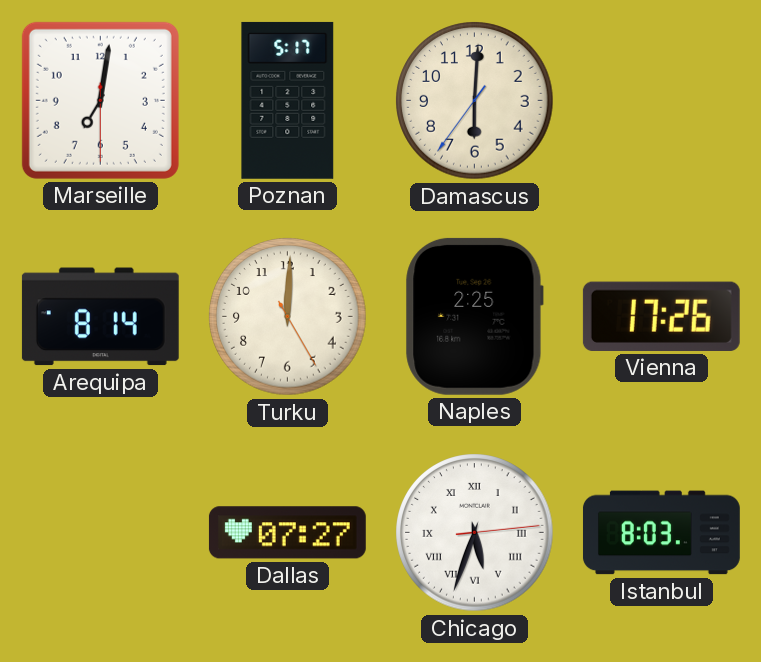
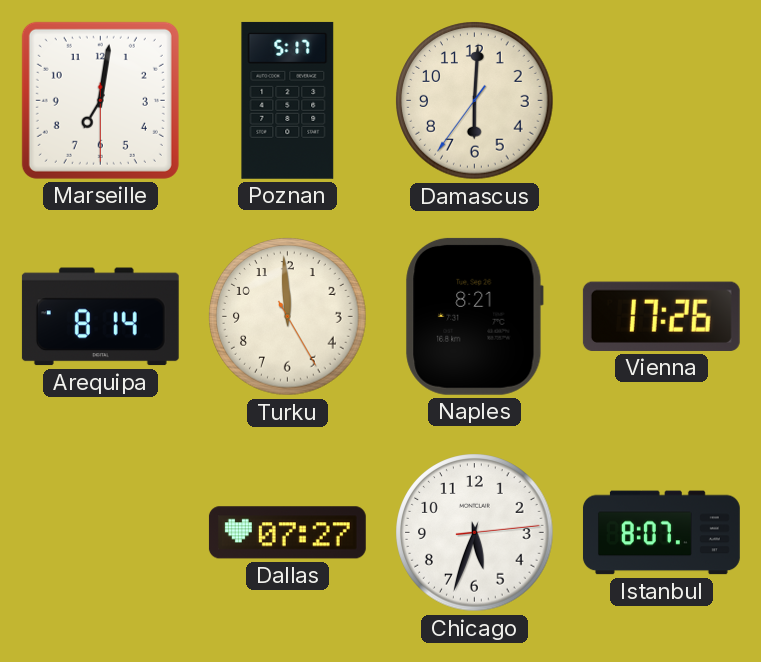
Turku: 12:00 -> 11:59 (288, 317)
Naples: 2:25 -> 8:21 (474, 316)
Chicago numerals: Roman -> Arabic (475, 533)
Istanbul: 8:03 -> 8:07 (661, 533)
